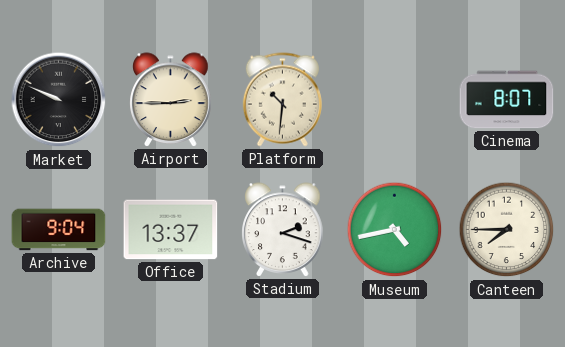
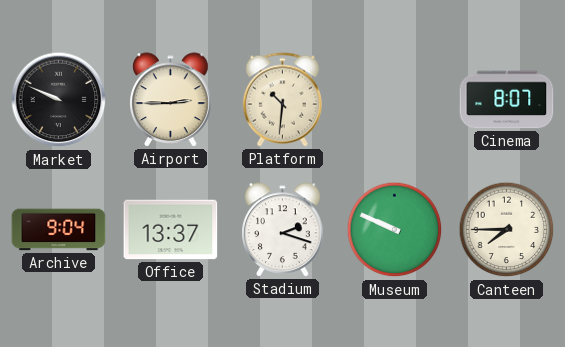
Museum: 4:43 -> 9:49 (395, 230)
